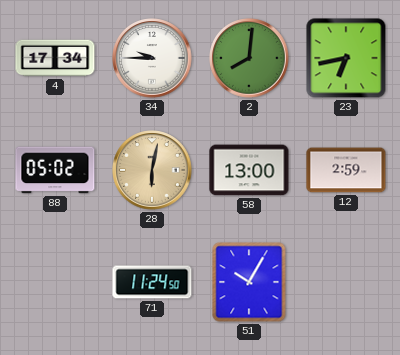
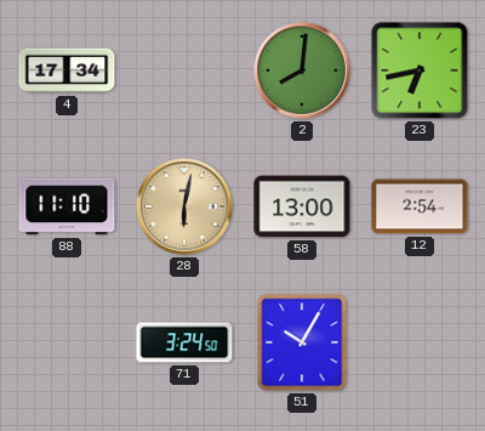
34: 9:45 -> none (152, 58)
88: 05:02 -> 11:10 (67, 206)
12: 2:59 -> 2:54 (420, 206)
71: 11:24 -> 3:24 (184, 342)
